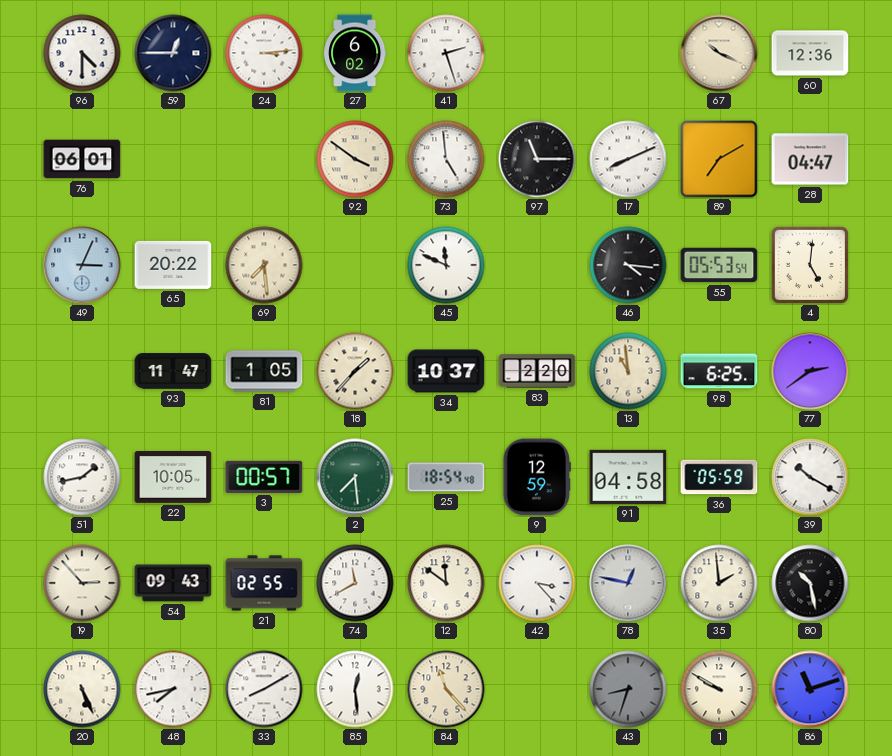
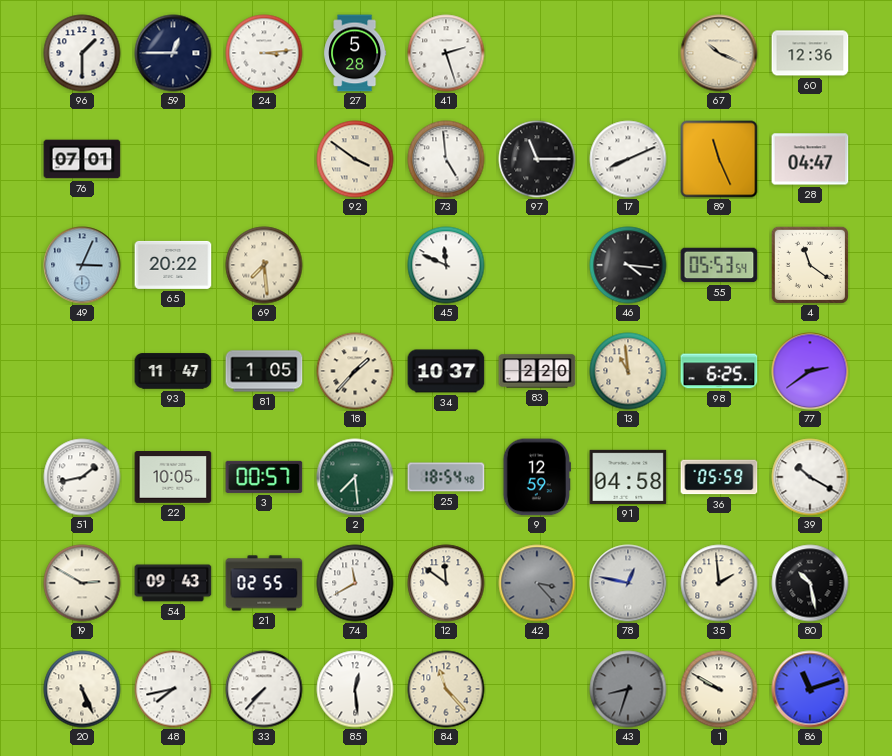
96: 4:30 -> 1:30 (82, 53)
27: 6:02 -> 5:28 (355, 53)
76: 06:01 -> 07:01 (82, 159)
89: 7:10 -> 11:26 (719, 159)
4: 5:01 -> 11:21 (810, 265)
19: 2:53 -> 2:50 (82, 583)
42 dial: white -> grey (537, 583)
33: 8:10 -> 7:37 (264, 689)
